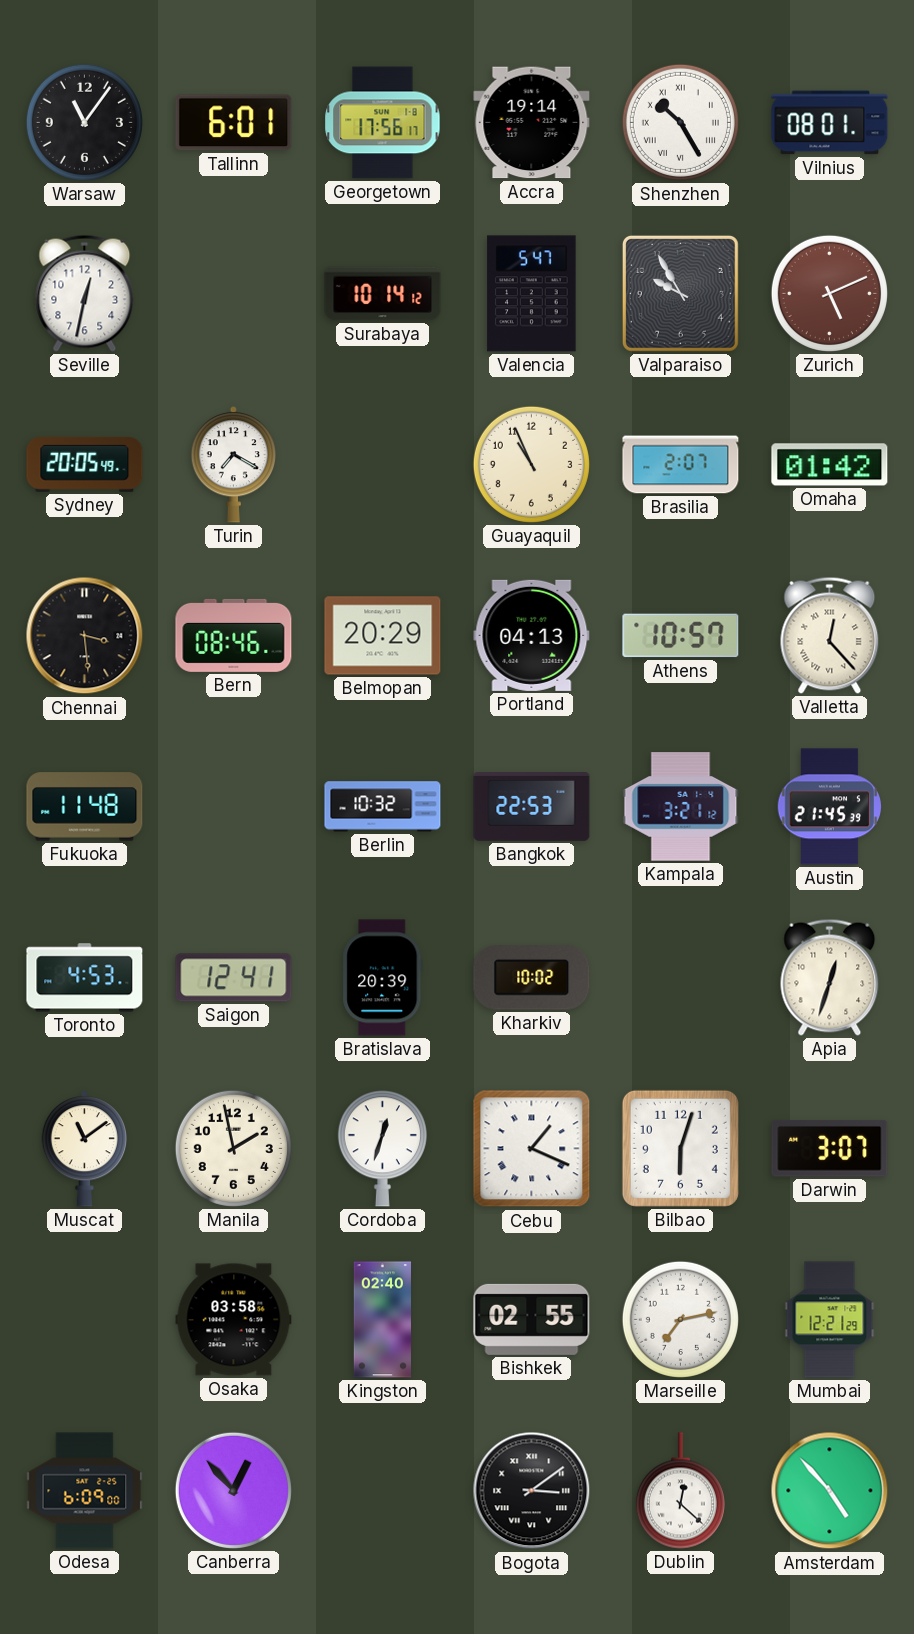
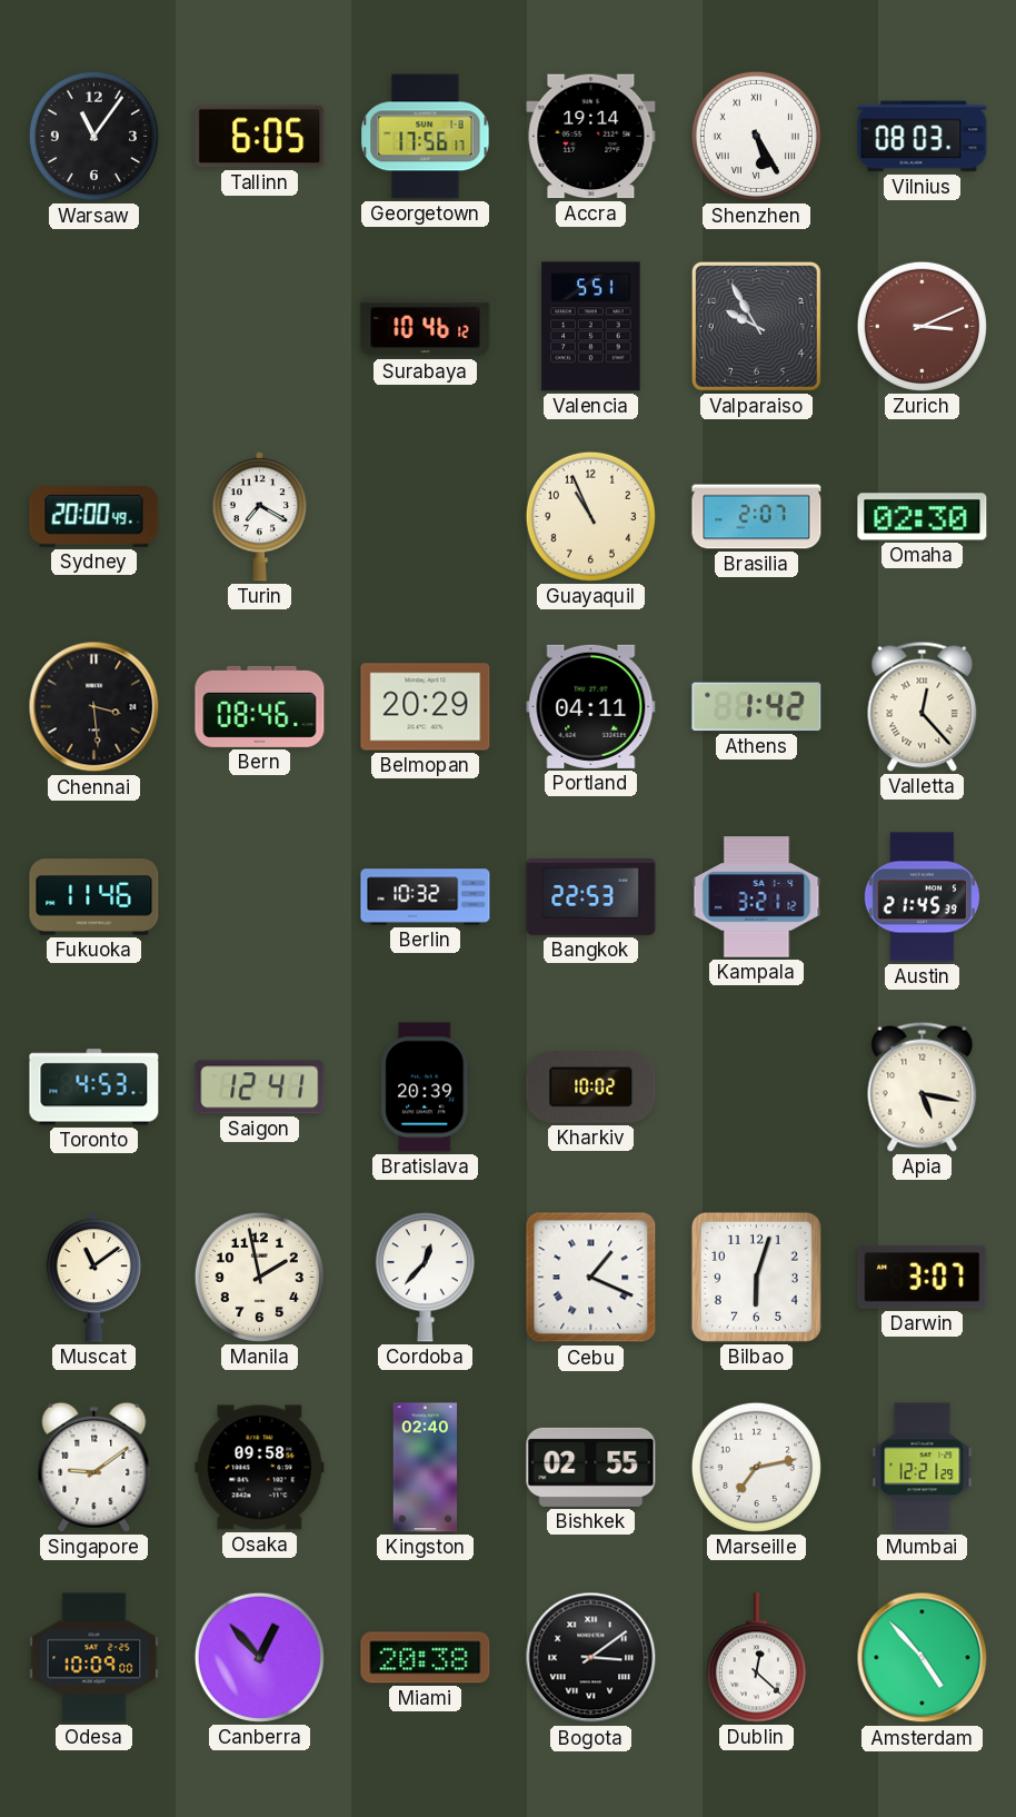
Tallinn: 6:01 -> 6:05 (260, 137)
Shenzhen: 10:25 -> 5:25 (756, 136)
Vilnius: 08:01 -> 08:03 (923, 137)
Seville: 12:32 -> none (85, 293)
Surabaya: 10:14 -> 10:46 (426, 327)
Valencia: 5:47 -> 5:51 (591, 327)
Zurich: 5:11 -> 3:11 (922, 326)
Sydney: 20:05 -> 20:00 (94, 517)
Omaha: 01:42 -> 02:30 (923, 517)
Portland: 04:13 -> 04:11 (591, 706)
Athens: 10:57 -> 1:42 (757, 707)
Fukuoka: 11:48 -> 11:46 (94, 897)
Apia: 12:33 -> 5:17 (923, 1086)
Cordoba: 12:33 -> 12:37 (425, 1278)
Singapore: none -> 9:09 (94, 1467)
Osaka: 03:58 -> 09:58 (260, 1468)
Odesa: 6:09 -> 10:09 (94, 1658)
Miami: none -> 20:38 (426, 1658)
